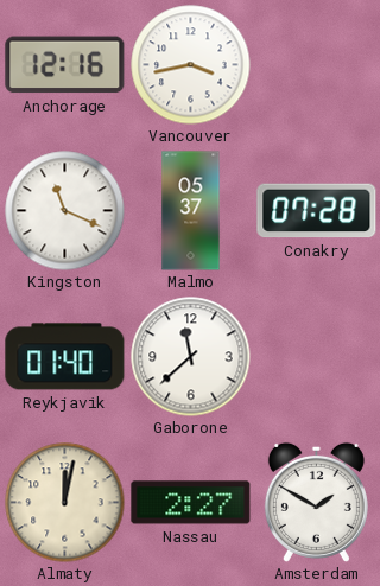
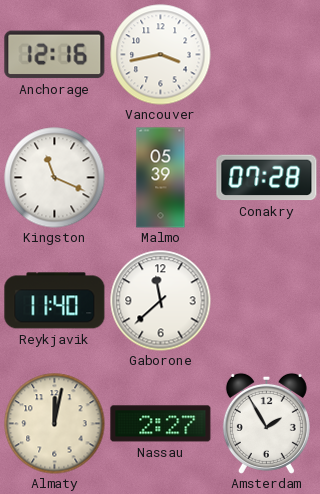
Malmo: 05:37 -> 05:39 (161, 178)
Reykjavik: 01:40 -> 11:40 (55, 301)
Amsterdam: 1:50 -> 1:55 (266, 423)
